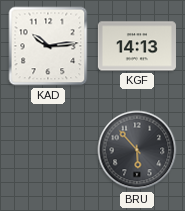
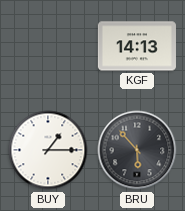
KAD: 10:14 -> none (48, 46)
BUY: none -> 1:15 (48, 150)
